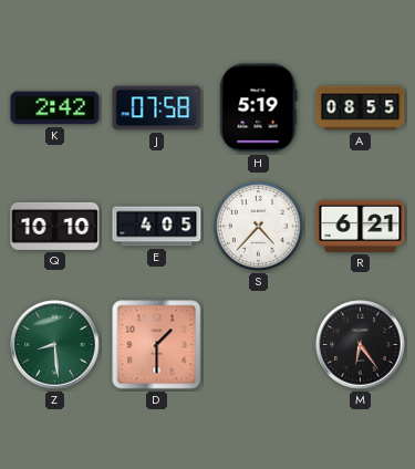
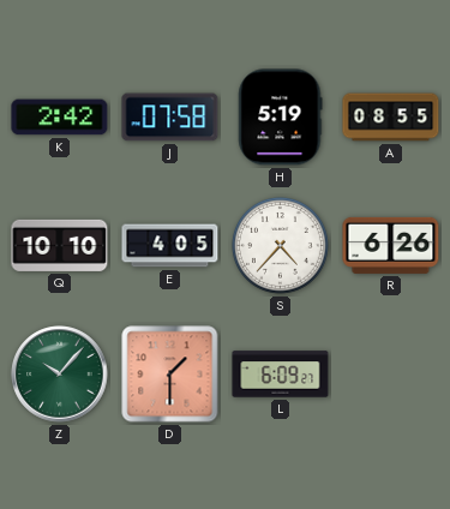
R: 6:21 -> 6:26 (391, 245)
Z: 8:29 -> 10:07 (60, 375)
L: none -> 6:09 (281, 375)
M: 6:24 -> none (361, 345)
